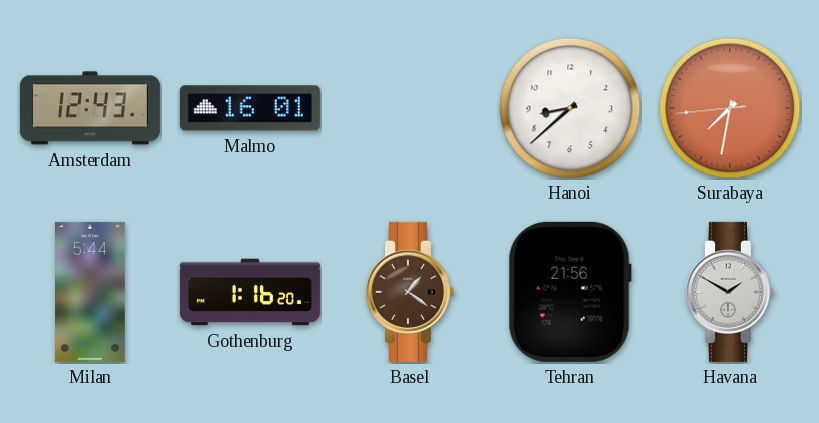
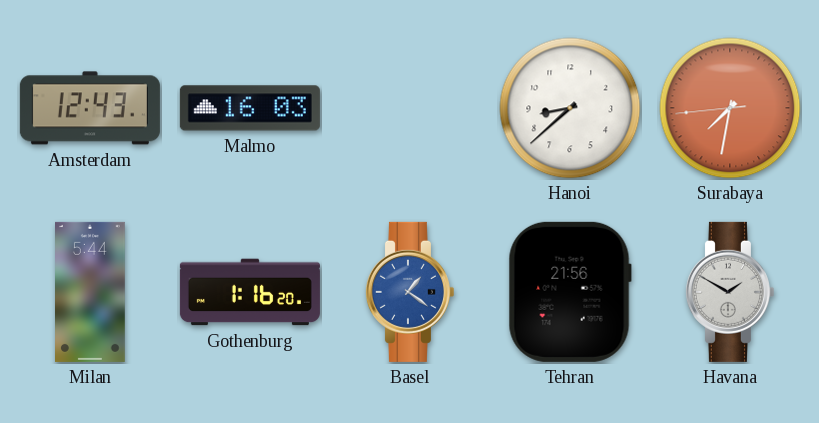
Malmo: 16:01 -> 16:03 (250, 108)
Basel dial: brown -> blue (409, 292)
